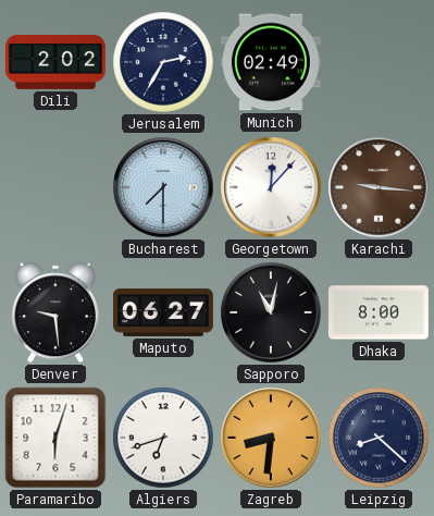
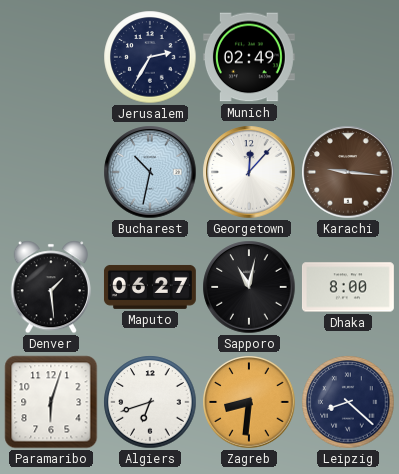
Dili: 2:02 -> none (55, 62)
Bucharest: 7:30 -> 10:32 (150, 172)
Denver: 9:29 -> 1:29 (50, 287)
